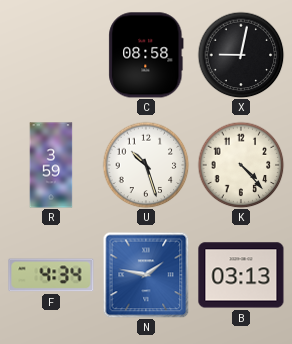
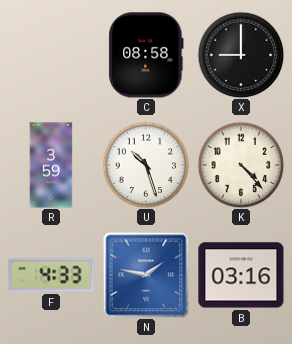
X: 9:02 -> 9:00 (241, 55)
F: 4:34 -> 4:33 (51, 275)
B: 03:13 -> 03:16 (241, 275)
